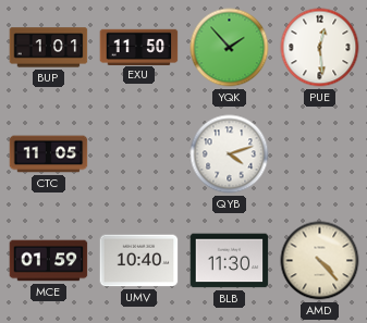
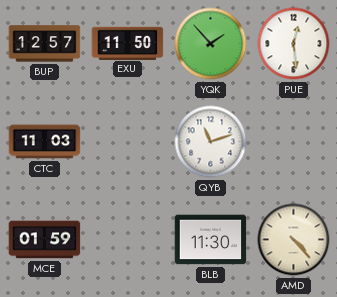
BUP: 1:01 -> 12:57 (45, 44)
CTC: 11:05 -> 11:03 (45, 142)
QYB: 4:12 -> 11:12 (211, 142)
UMV: 10:40 -> none (139, 261)
